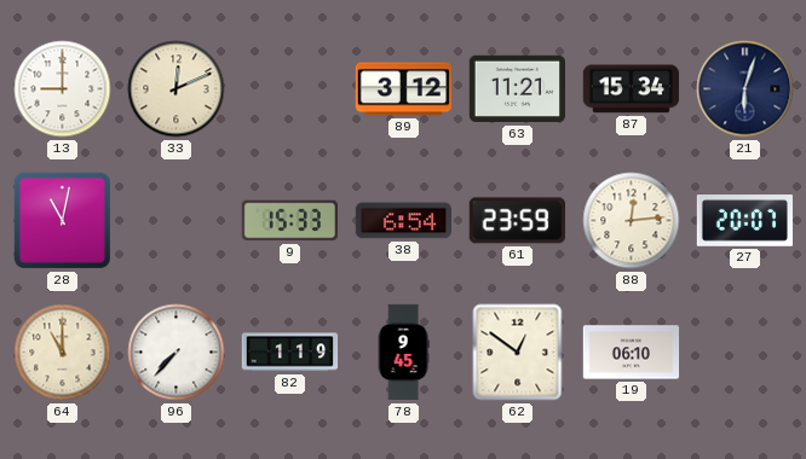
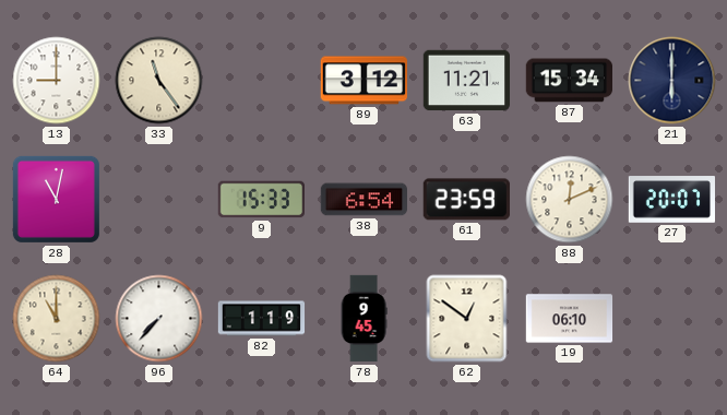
33: 12:11 -> 11:24 (159, 81)
21: 6:03 -> 6:00 (672, 81)
88: 12:14 -> 12:11 (570, 200)
